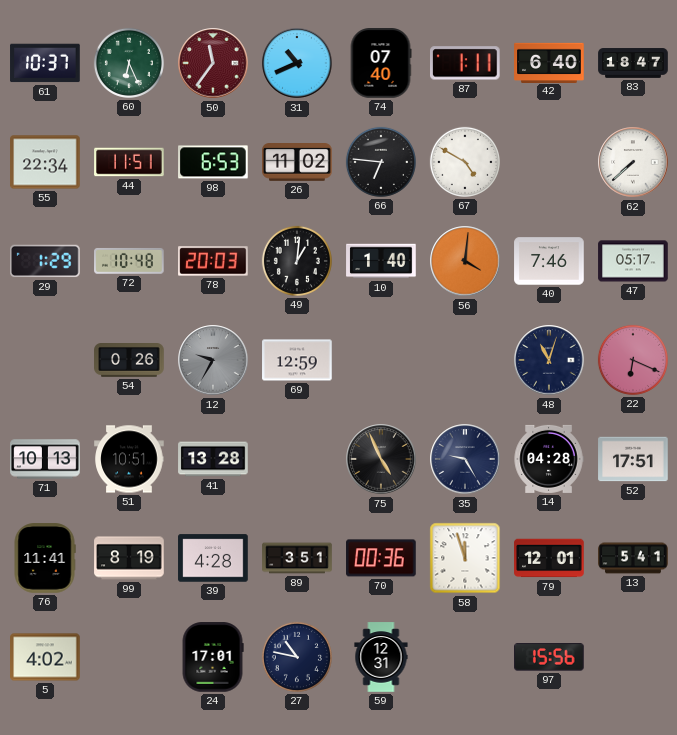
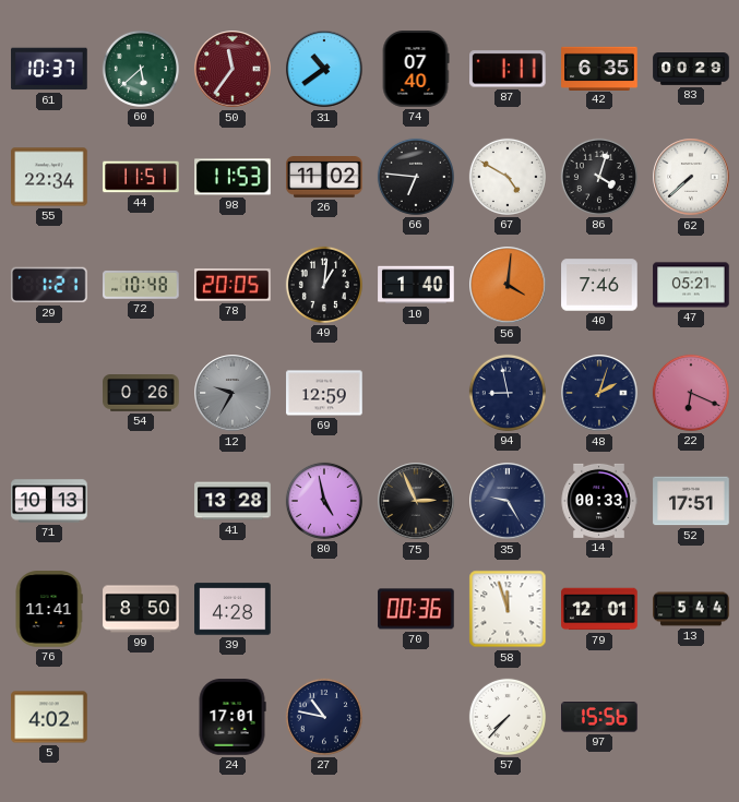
60: 6:26 -> 5:38 (141, 69)
31: 10:41 -> 10:39 (324, 69)
42: 6:40 -> 6:35 (599, 68)
83: 18:47 -> 00:29 (691, 69)
98: 6:53 -> 11:53 (233, 177)
86: none -> 4:03 (599, 177)
29: 1:29 -> 1:21 (50, 285)
78: 20:03 -> 20:05 (233, 285)
47: 05:17 -> 05:21 (691, 285)
94: none -> 8:58 (508, 393)
48: 11:03 -> 2:03 (599, 393)
51: 10:51 -> none (129, 459)
80: none -> 4:58 (324, 501)
75: 4:56 -> 2:56 (416, 501)
14: 04:28 -> 00:33 (599, 501)
99: 8:19 -> 8:50 (141, 609)
89: 3:51 -> none (297, 558)
13: 5:41 -> 5:44 (691, 609)
59: 12:31 -> none (381, 657)
57: none -> 7:37 (508, 717)
